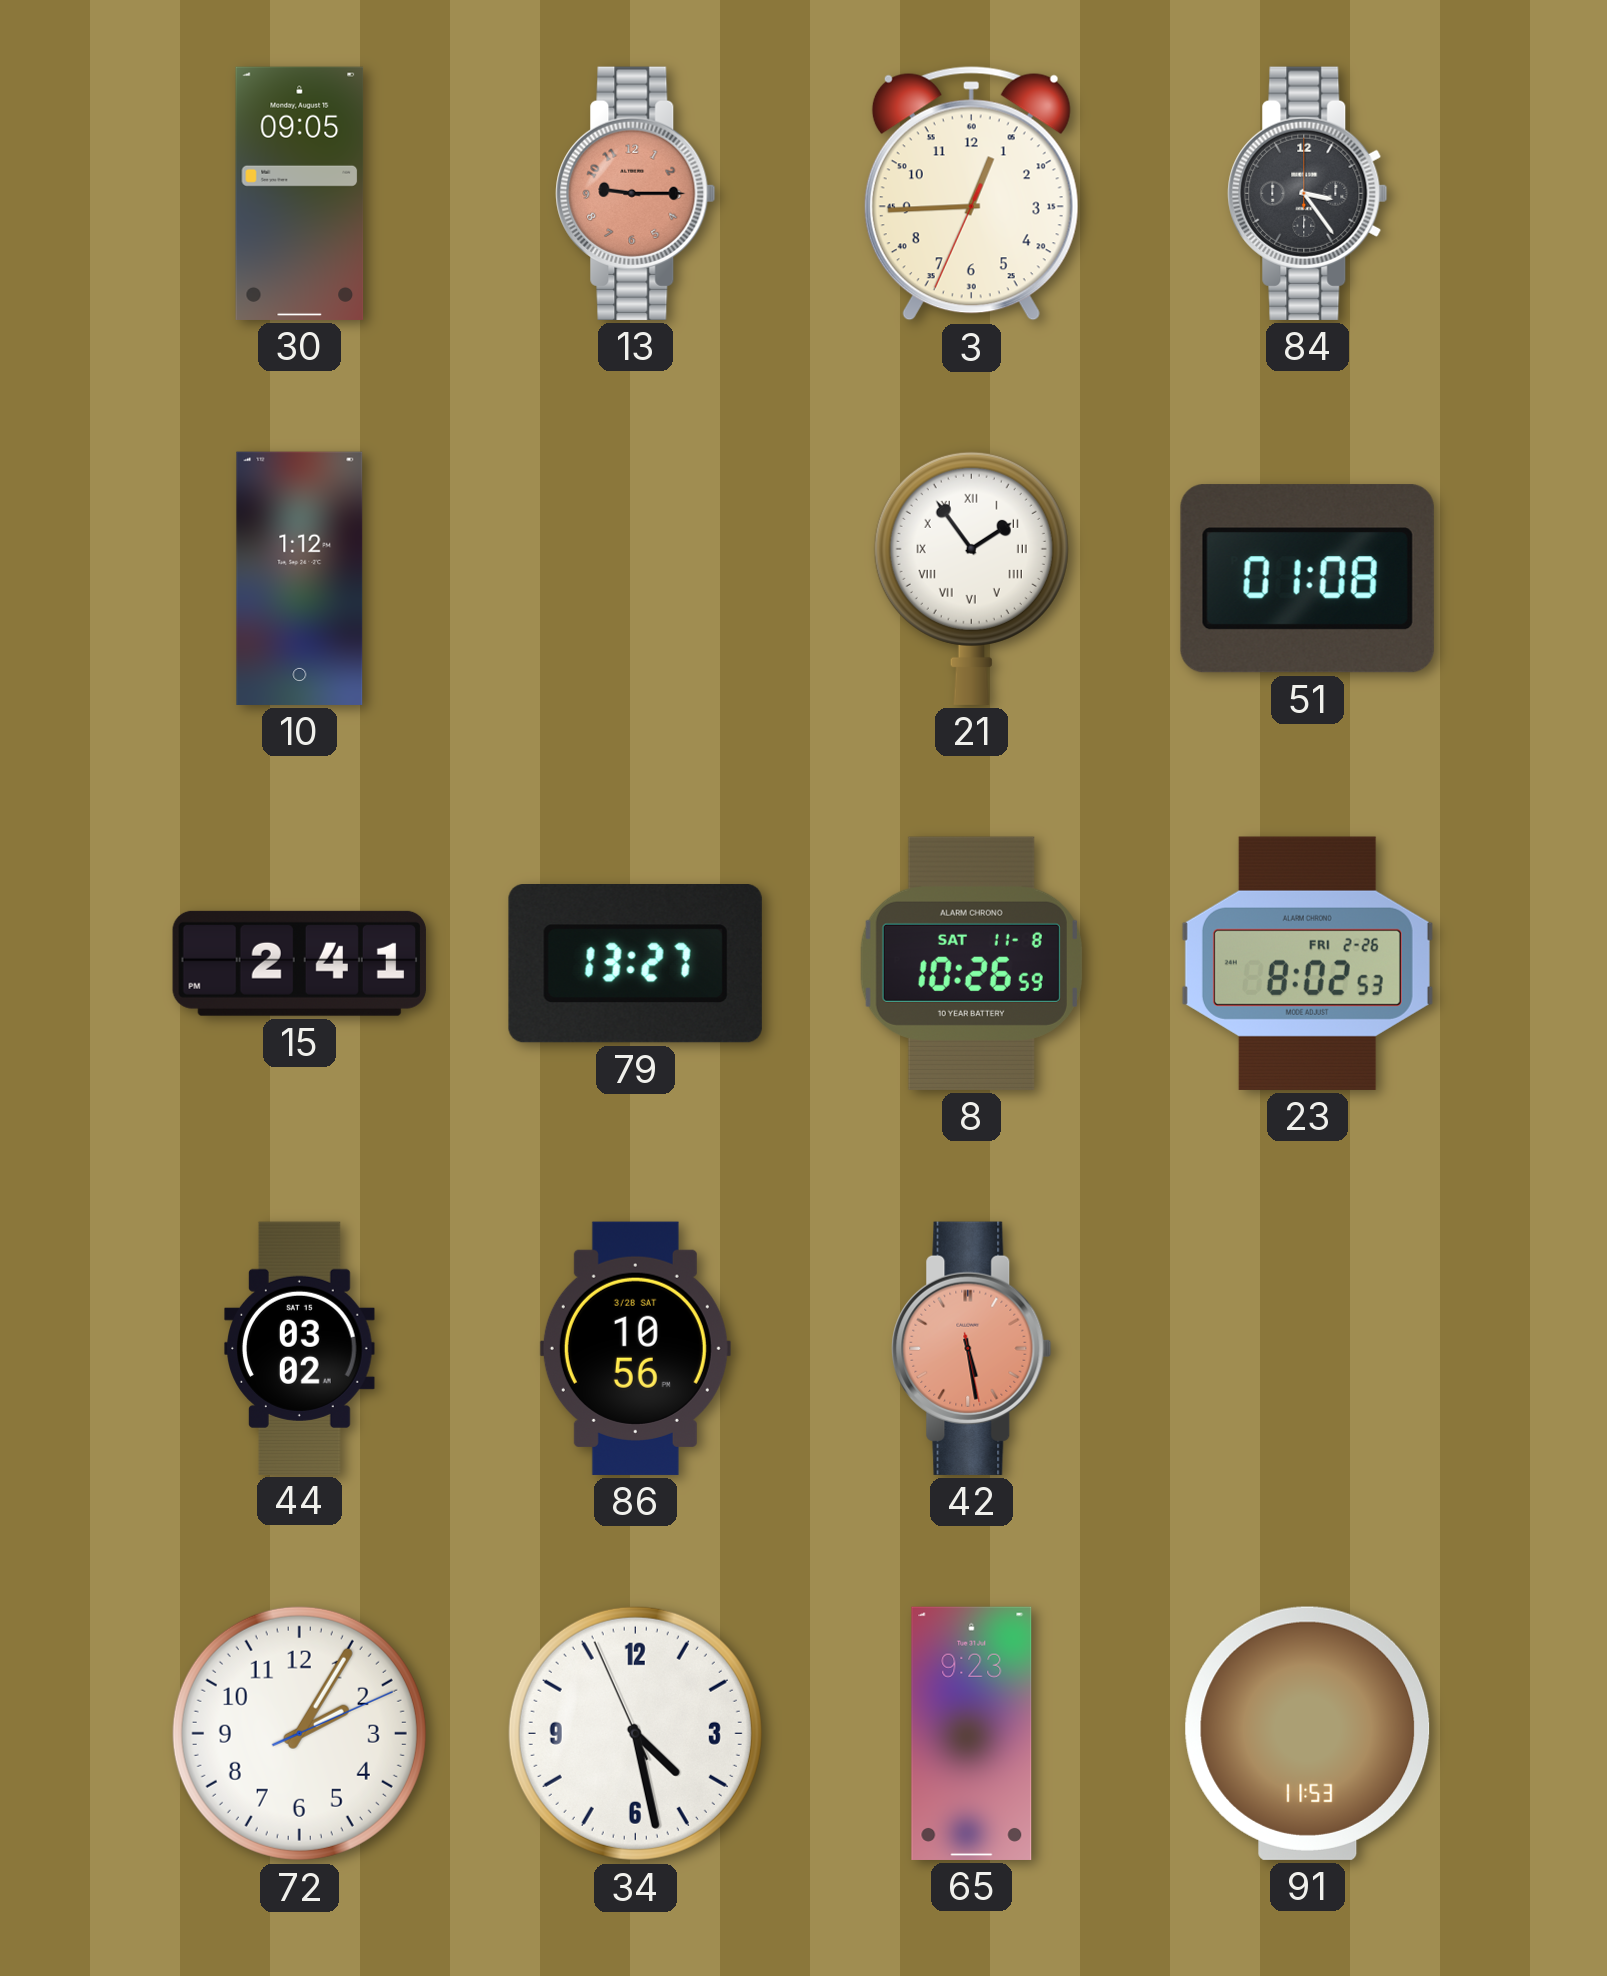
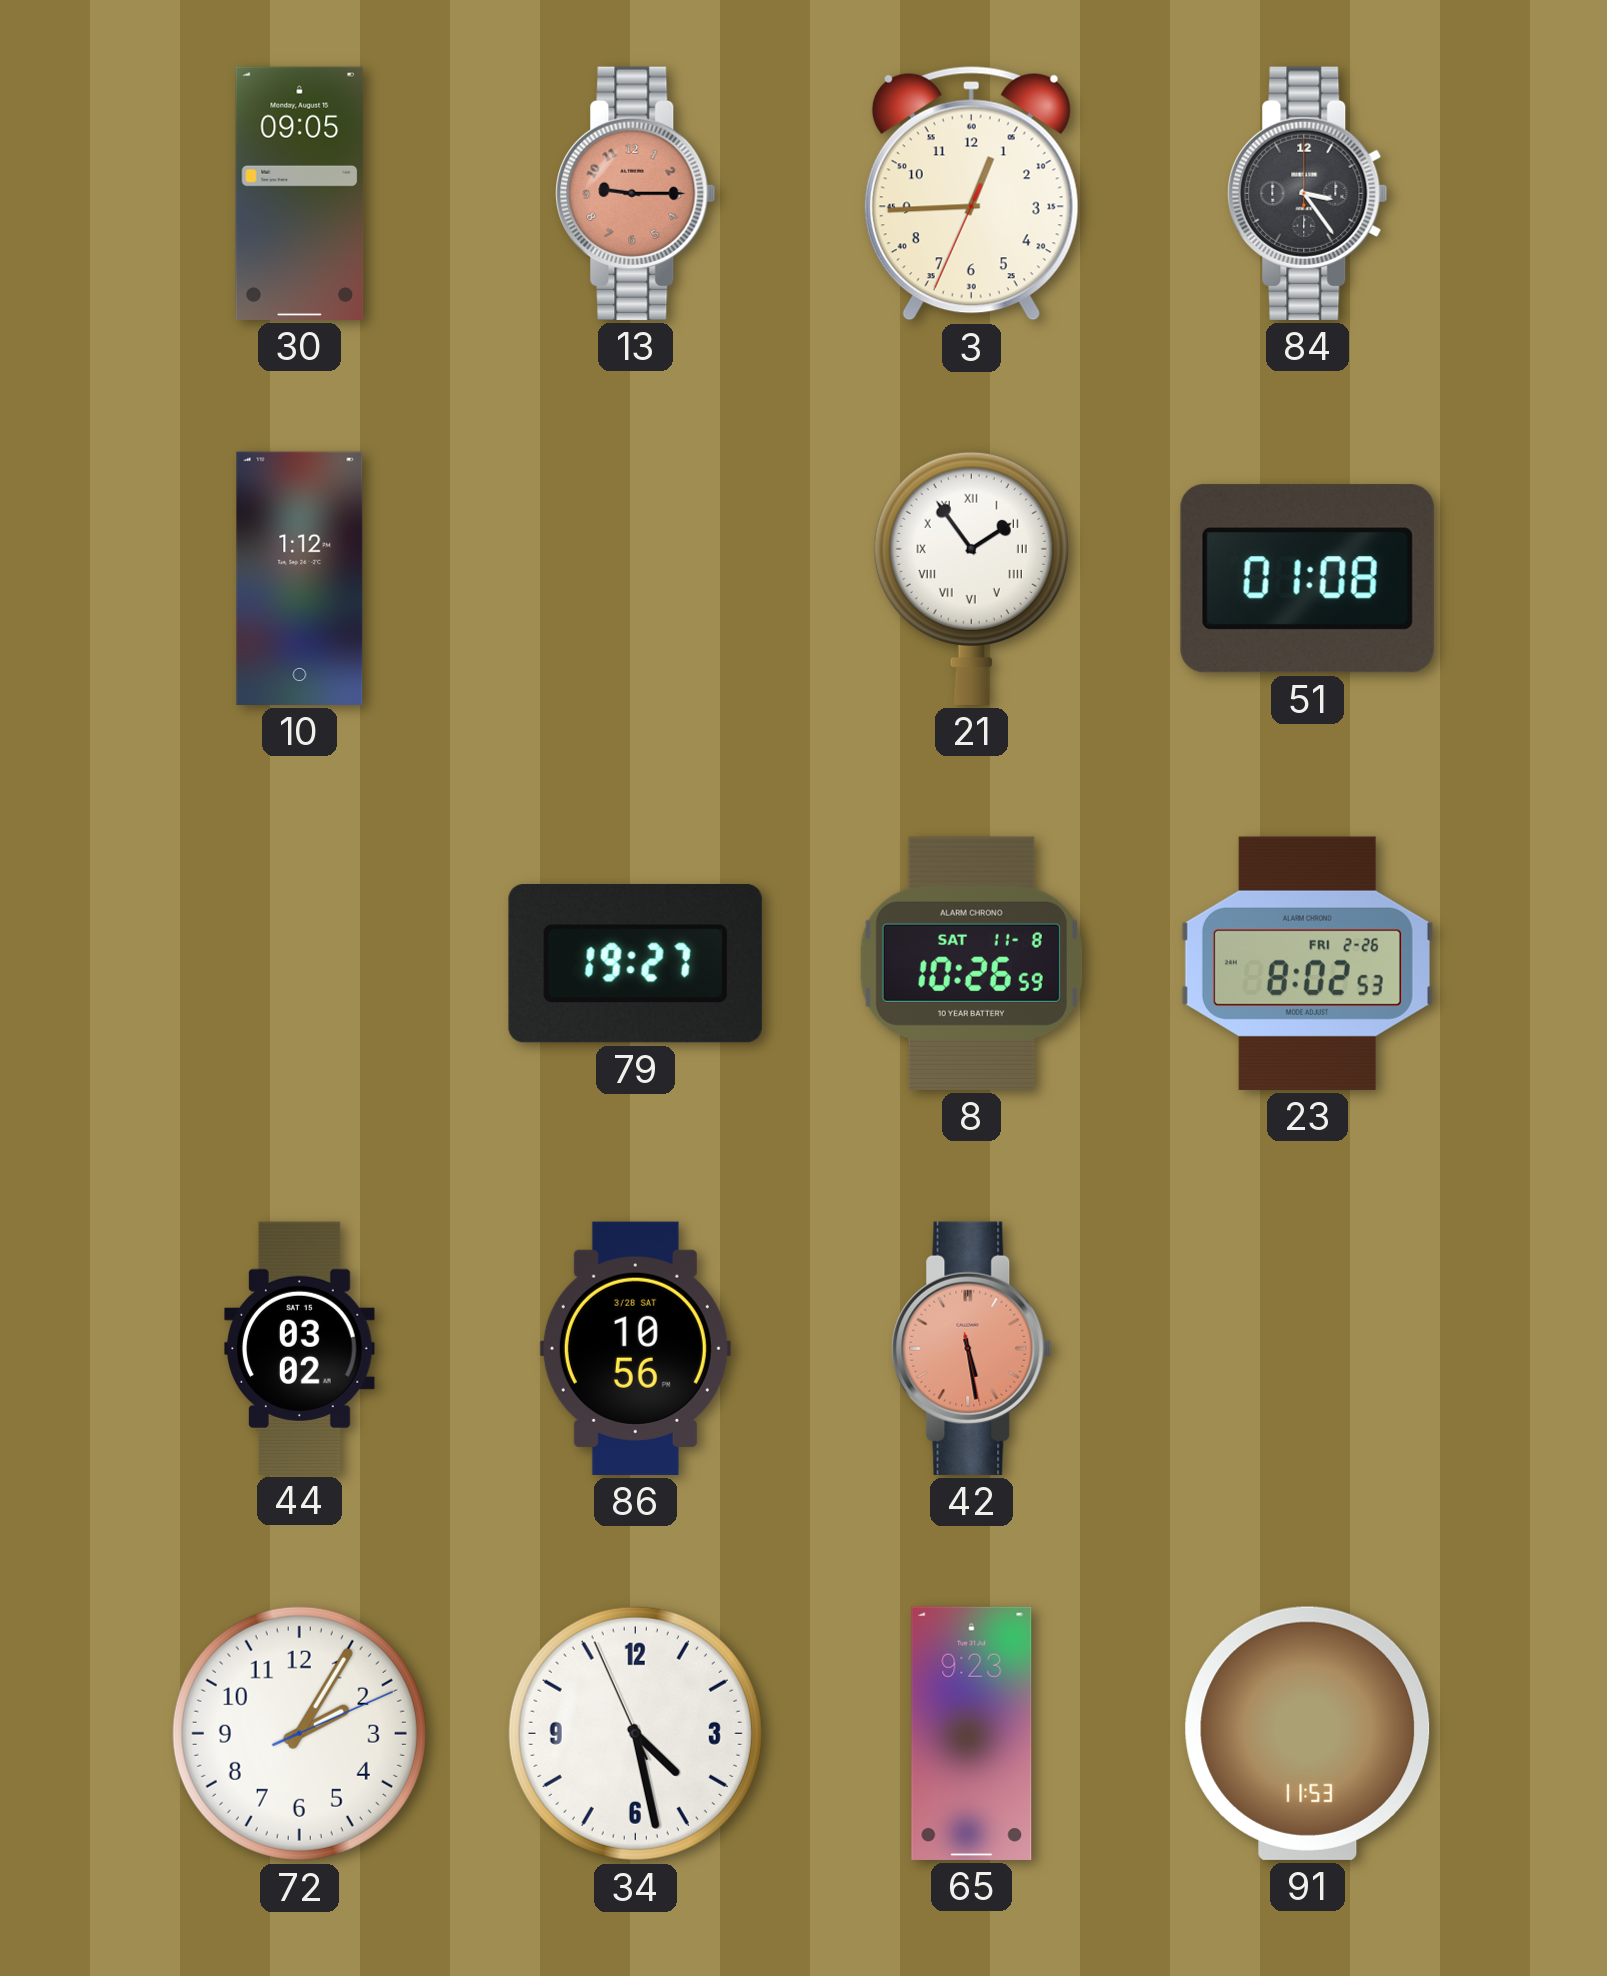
15: 2:41 -> none (299, 963)
79: 13:27 -> 19:27 (635, 964)
